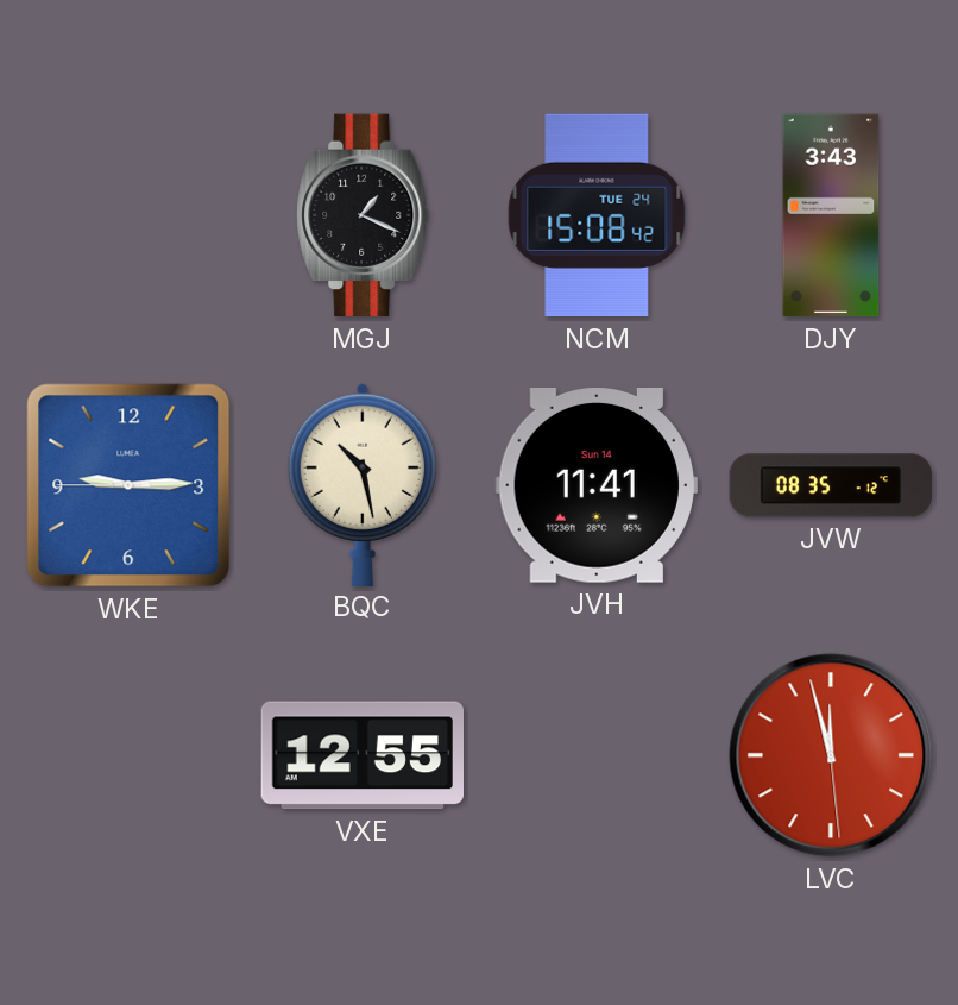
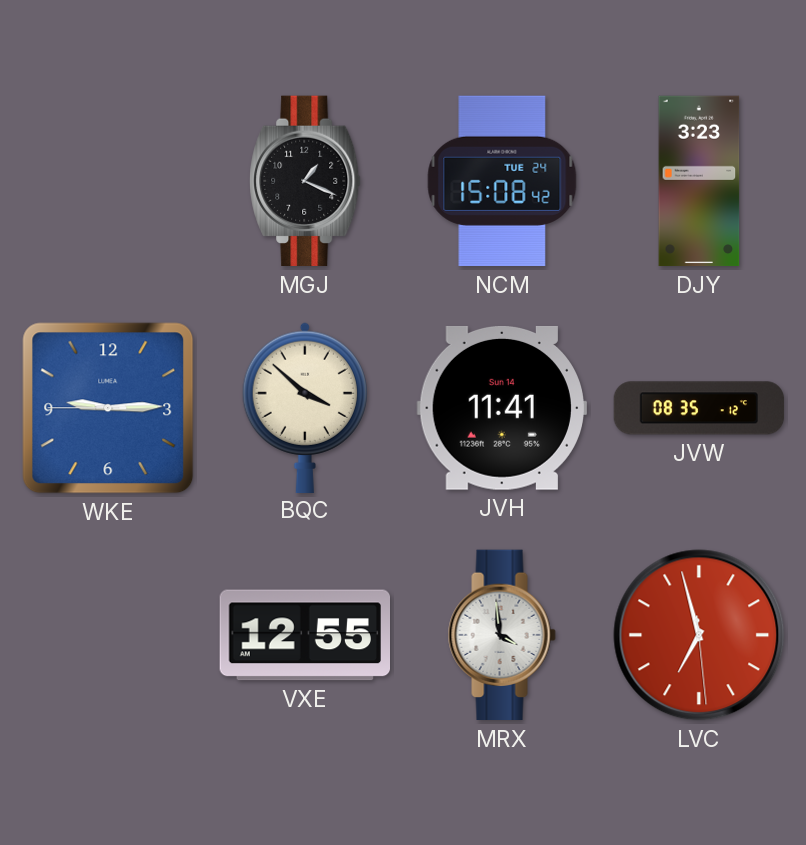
DJY: 3:43 -> 3:23 (699, 181)
BQC: 10:28 -> 3:52 (305, 407)
MRX: none -> 3:59 (502, 635)
LVC: 11:57 -> 6:57 (699, 635)
